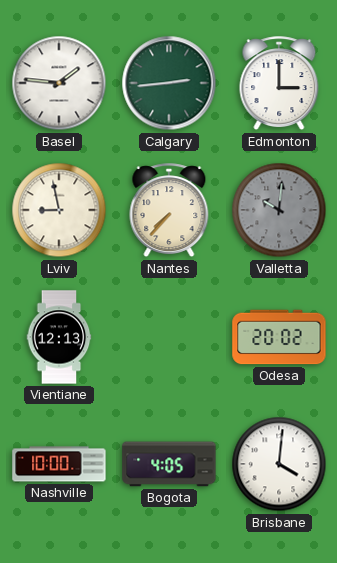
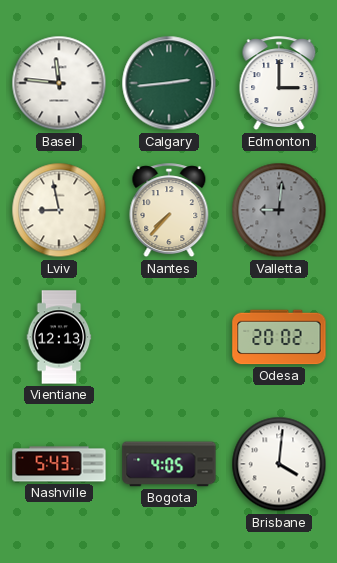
Basel: 1:46 -> 11:46 (59, 83)
Valletta: 10:01 -> 9:01 (279, 210)
Nashville: 10:00 -> 5:43 (59, 464)
